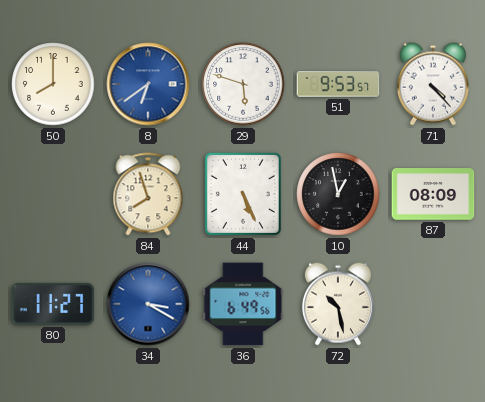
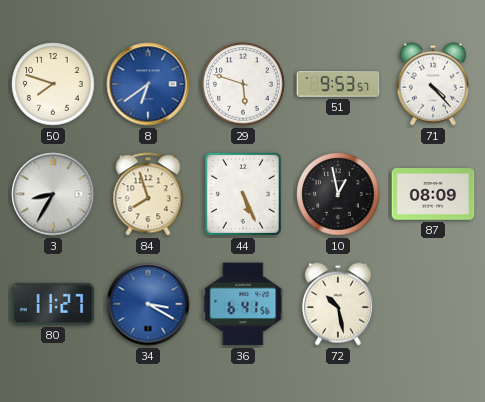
50: 8:00 -> 7:48 (53, 84)
3: none -> 8:35 (53, 194)
36: 6:49 -> 6:41 (243, 304)
